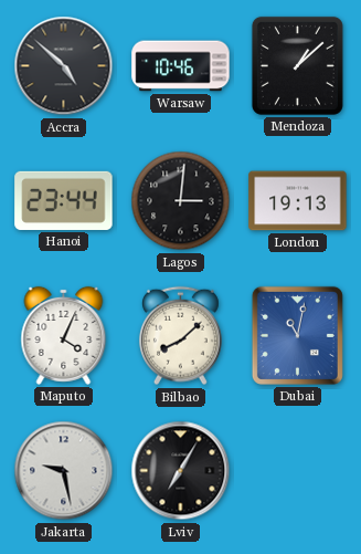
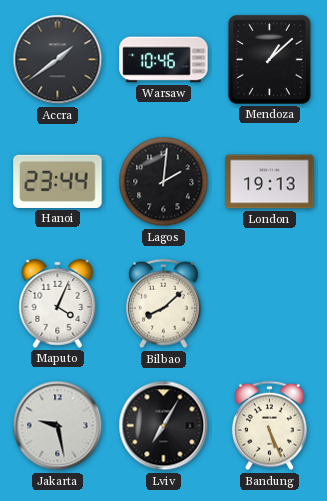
Accra: 4:52 -> 1:39 (58, 60)
Lagos: 3:01 -> 2:01 (164, 182)
Dubai: 11:02 -> none (297, 335)
Bandung: none -> 5:26 (269, 426)
